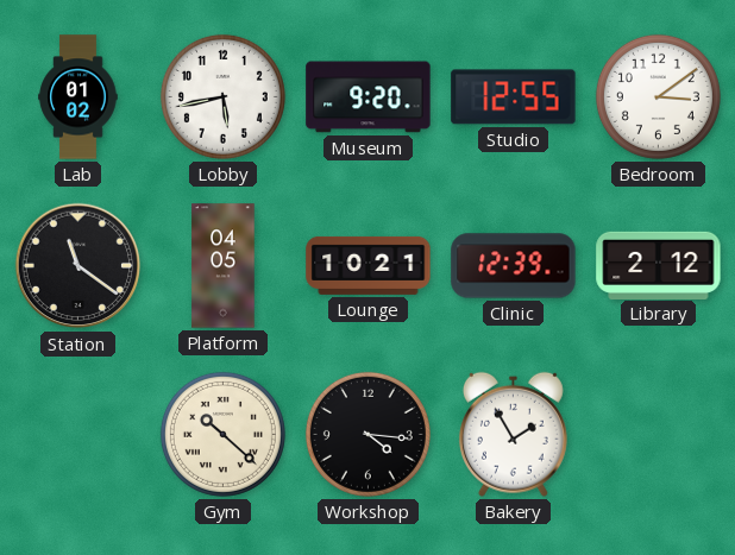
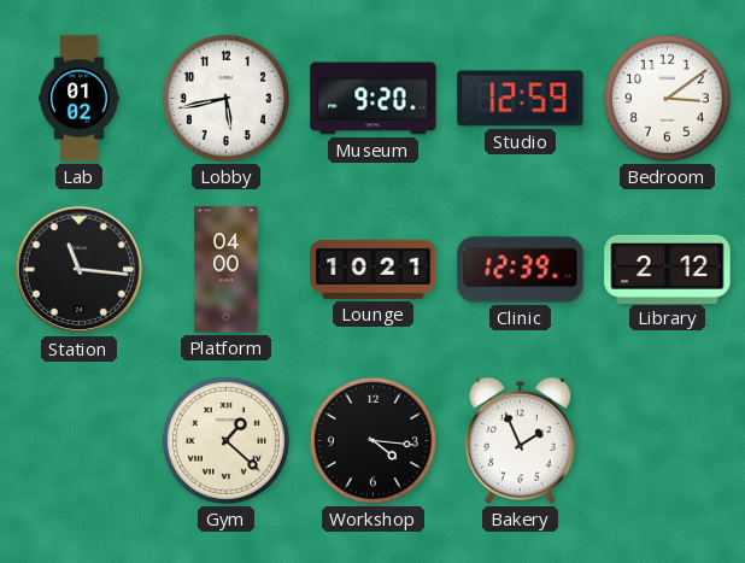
Studio: 12:55 -> 12:59 (521, 99)
Station: 11:21 -> 11:16 (80, 270)
Platform: 04:05 -> 04:00 (227, 270)
Gym: 10:22 -> 1:22 (225, 440)
Bakery: 1:55 -> 1:56 (520, 440)
